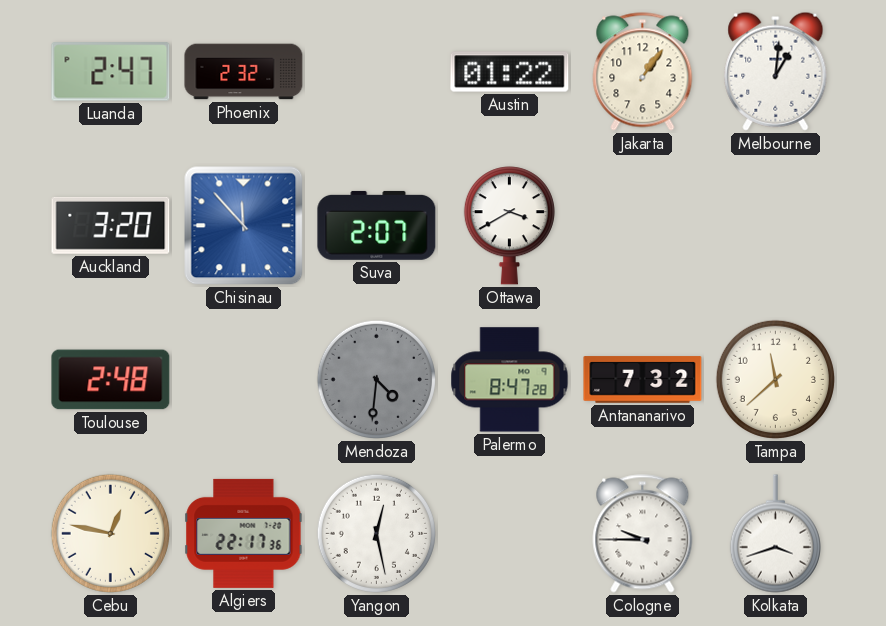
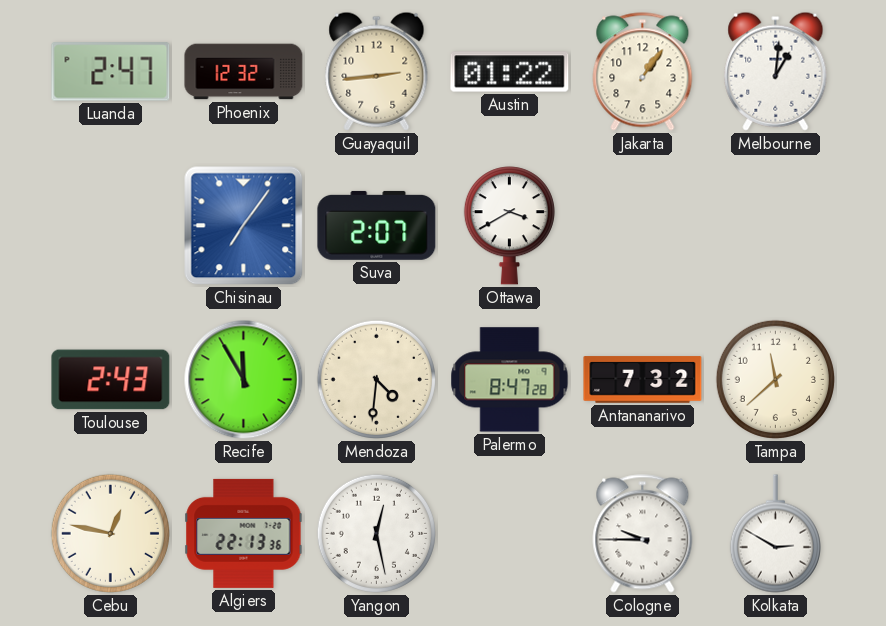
Phoenix: 2:32 -> 12:32 (244, 72)
Guayaquil: none -> 2:44 (377, 71)
Auckland: 3:20 -> none (111, 225)
Chisinau: 11:53 -> 7:06 (244, 226)
Toulouse: 2:48 -> 2:43 (111, 380)
Recife: none -> 11:55 (244, 380)
Mendoza dial: grey -> cream (376, 379)
Algiers: 22:17 -> 22:13 (244, 533)
Kolkata: 3:42 -> 2:50 (775, 534)
